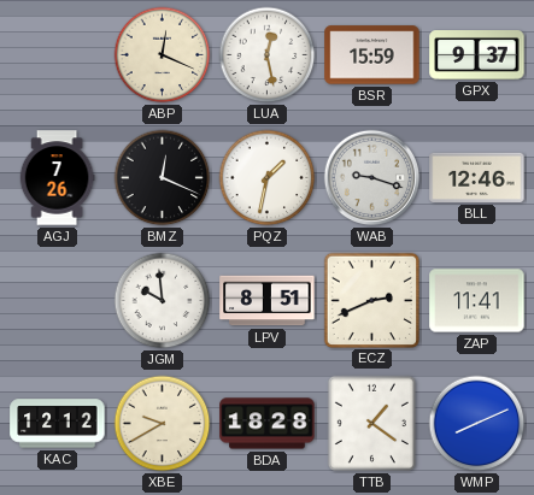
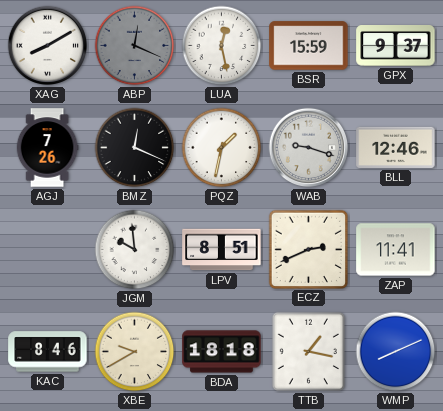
XAG: none -> 8:10 (48, 46)
ABP dial: cream -> grey (135, 46)
KAC: 12:12 -> 8:46 (48, 352)
BDA: 18:28 -> 18:18 (222, 352)
TTB: 1:21 -> 1:17 (308, 351)
